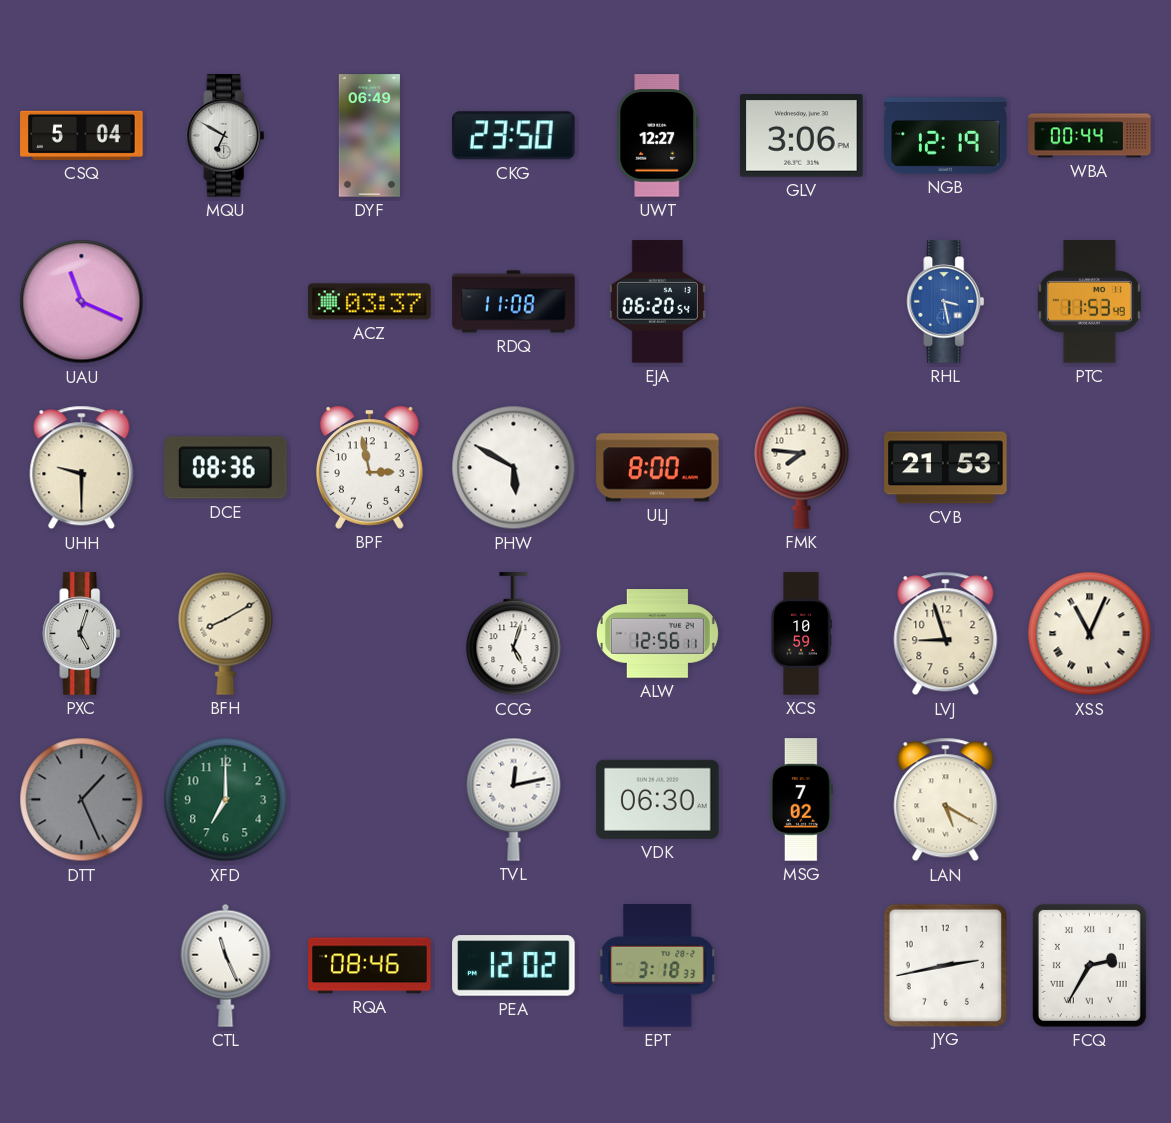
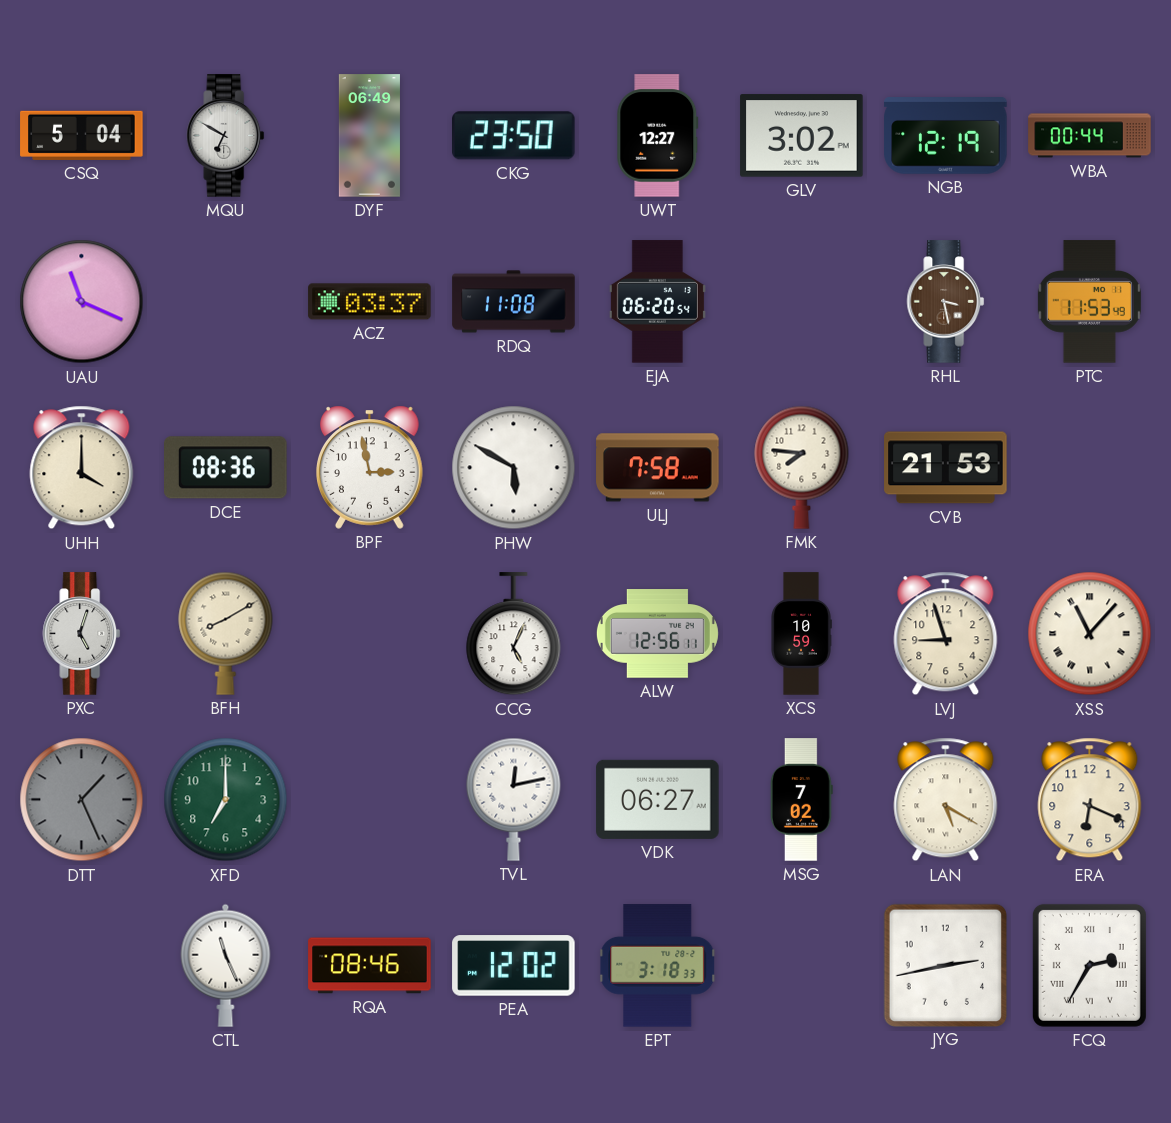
GLV: 3:06 -> 3:02 (802, 136)
RHL dial: blue -> brown (946, 302)
UHH: 9:30 -> 4:00 (82, 468)
ULJ: 8:00 -> 7:58 (658, 468)
CCG: 5:03 -> 5:04 (514, 634)
XSS: 11:04 -> 11:07 (1090, 634)
VDK: 06:30 -> 06:27 (658, 799)
ERA: none -> 6:19 (1090, 800)
